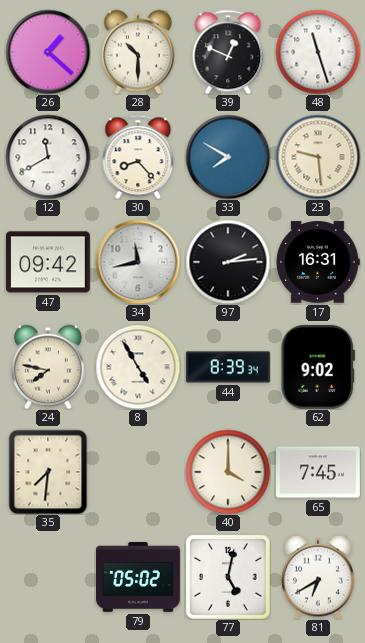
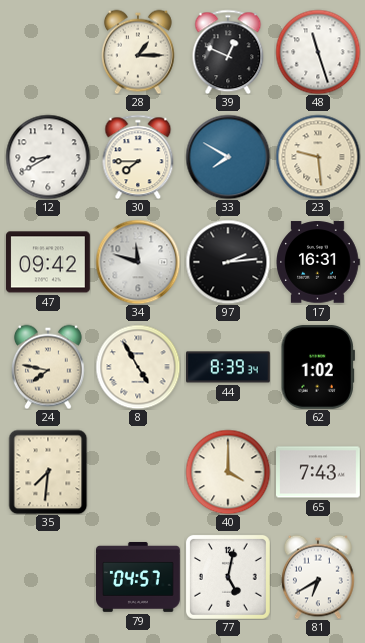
26: 1:22 -> none (48, 52)
28: 10:30 -> 1:15 (138, 52)
12: 11:40 -> 8:40 (48, 157)
30: 8:23 -> 7:45 (138, 157)
34: 11:43 -> 11:48 (138, 262)
62: 9:02 -> 1:02 (317, 367)
65: 7:45 -> 7:43 (319, 472)
79: 05:02 -> 04:57 (139, 577)
